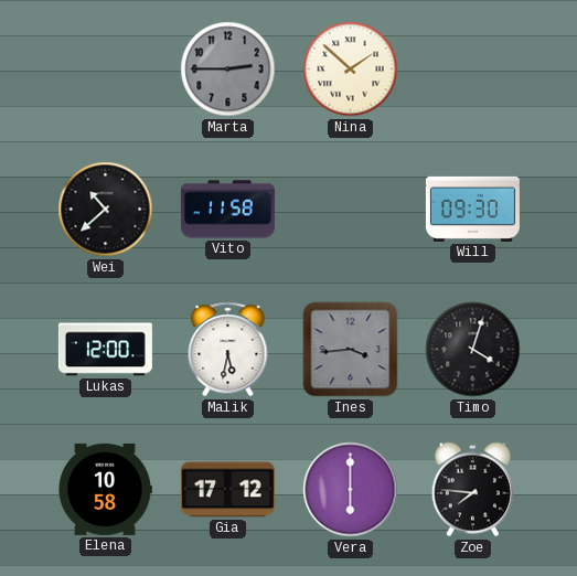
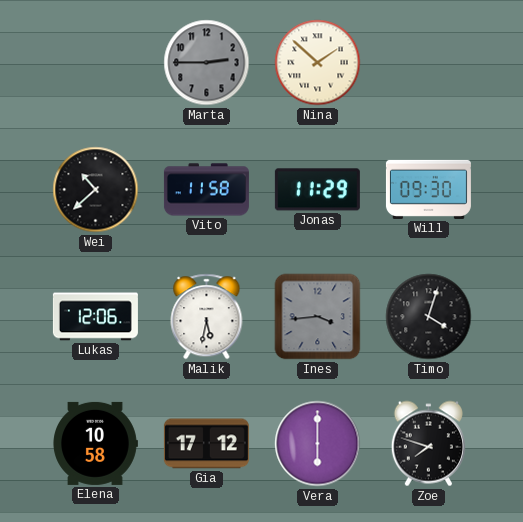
Jonas: none -> 11:29 (317, 190)
Lukas: 12:00 -> 12:06 (95, 317)
Zoe: 7:46 -> 7:48 (428, 444)
